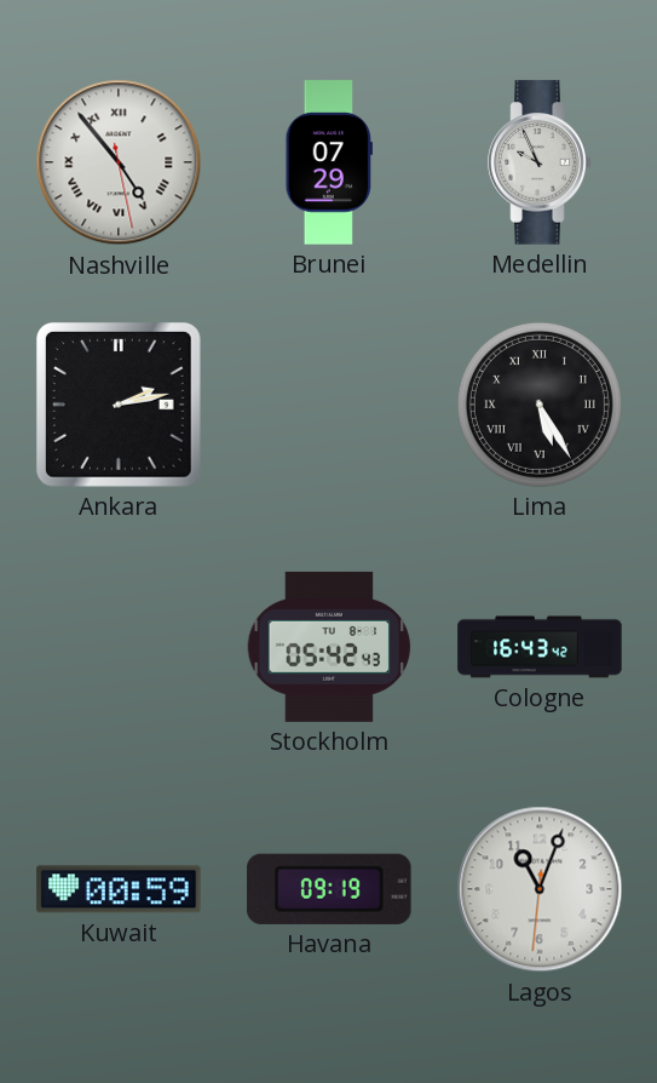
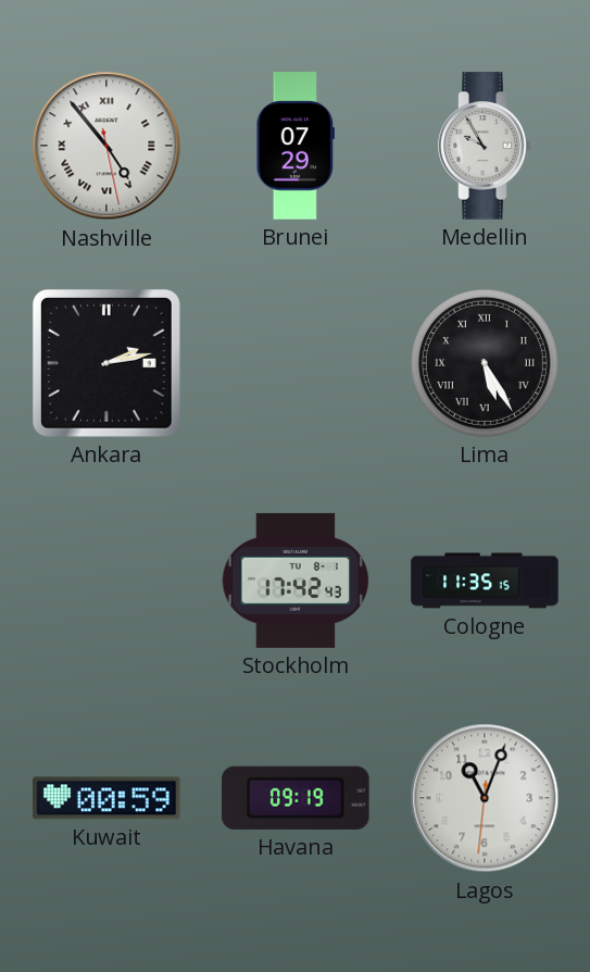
Medellin: 9:56 -> 9:55 (485, 146)
Stockholm: 05:42 -> 17:42 (296, 581)
Cologne: 16:43 -> 11:35 (485, 581)
